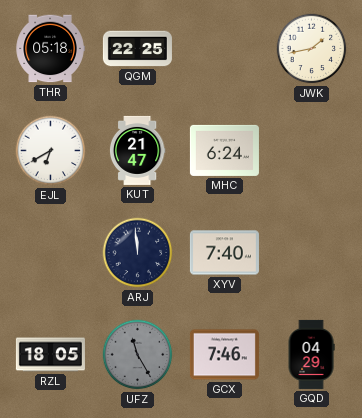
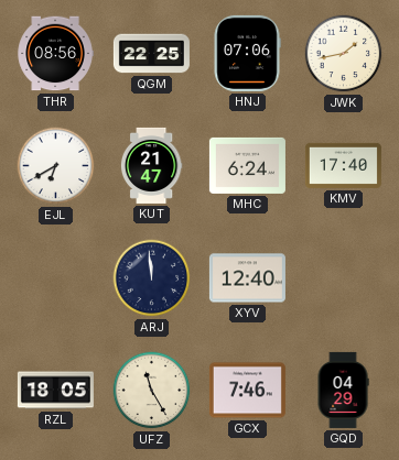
THR: 05:18 -> 08:56 (55, 54)
HNJ: none -> 07:06 (247, 53)
KMV: none -> 17:40 (343, 165)
XYV: 7:40 -> 12:40 (247, 278)
UFZ dial: grey -> cream (152, 391)
